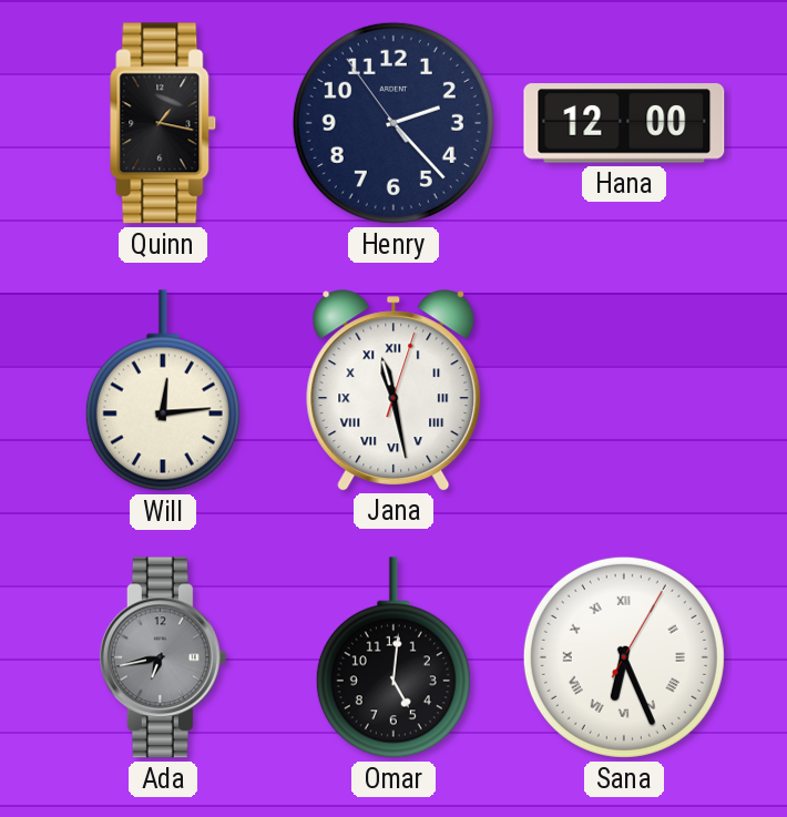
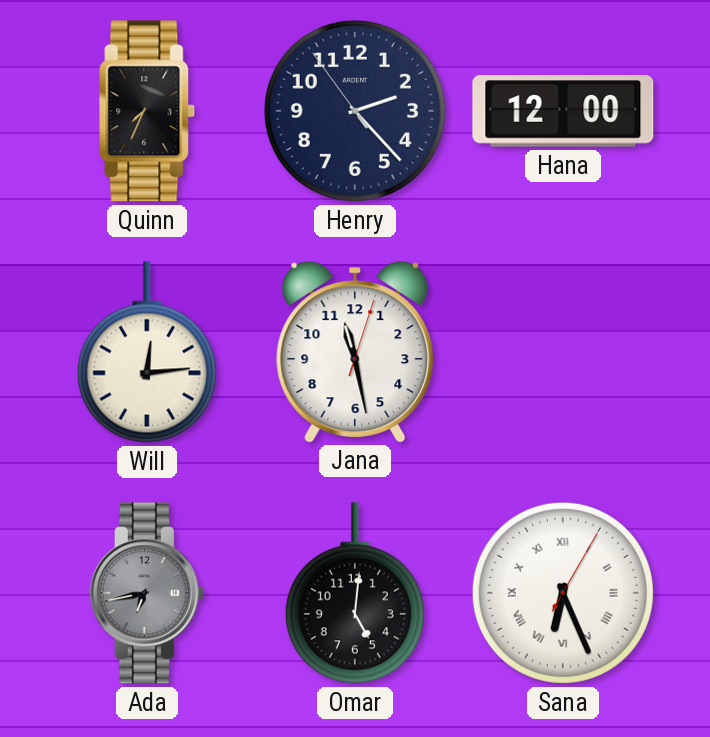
Quinn: 1:17 -> 7:34 (147, 111)
Jana numerals: Roman -> Arabic (355, 352)
